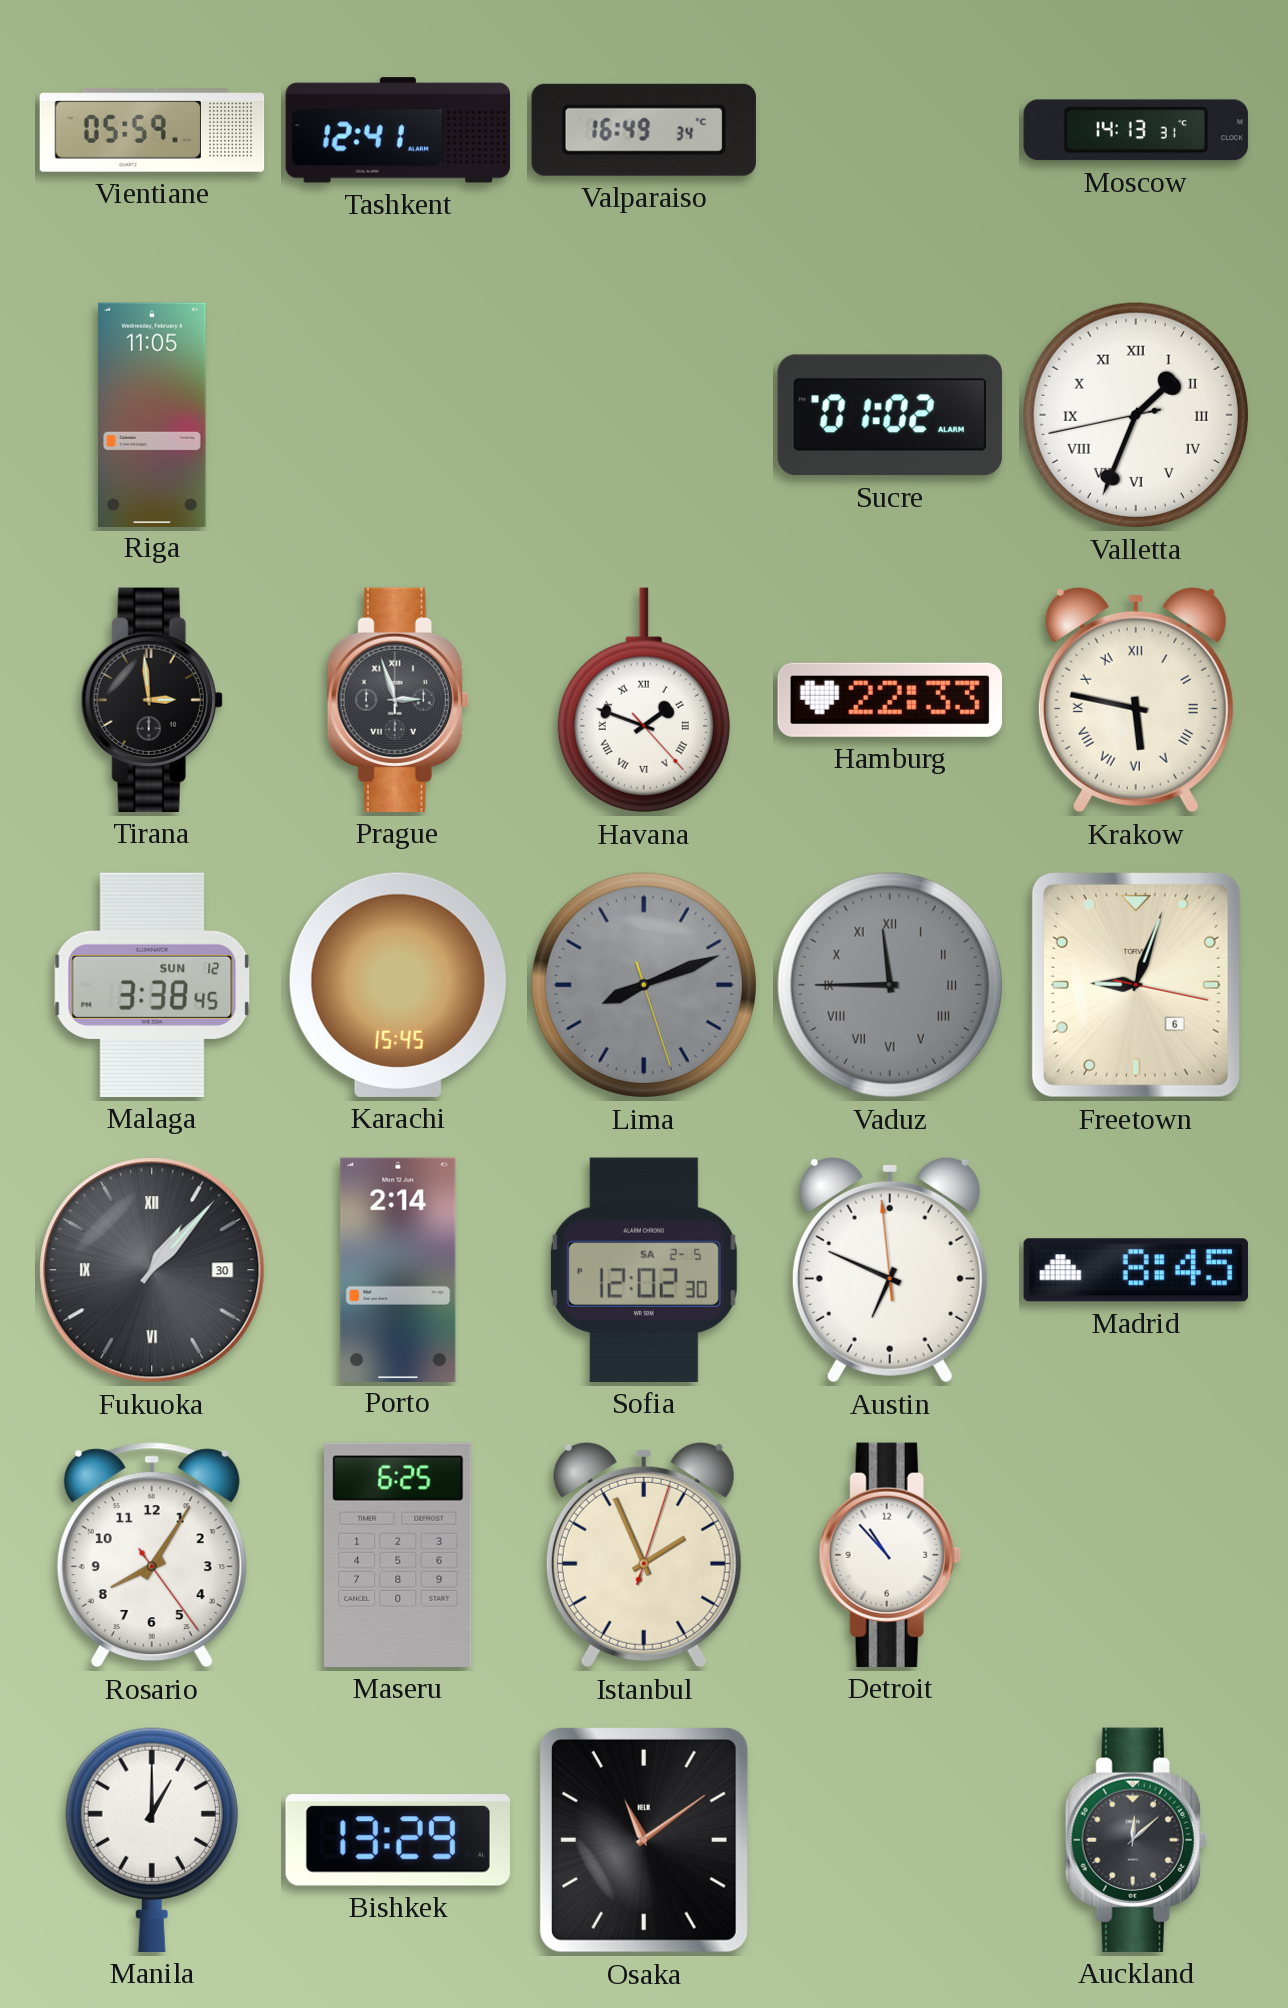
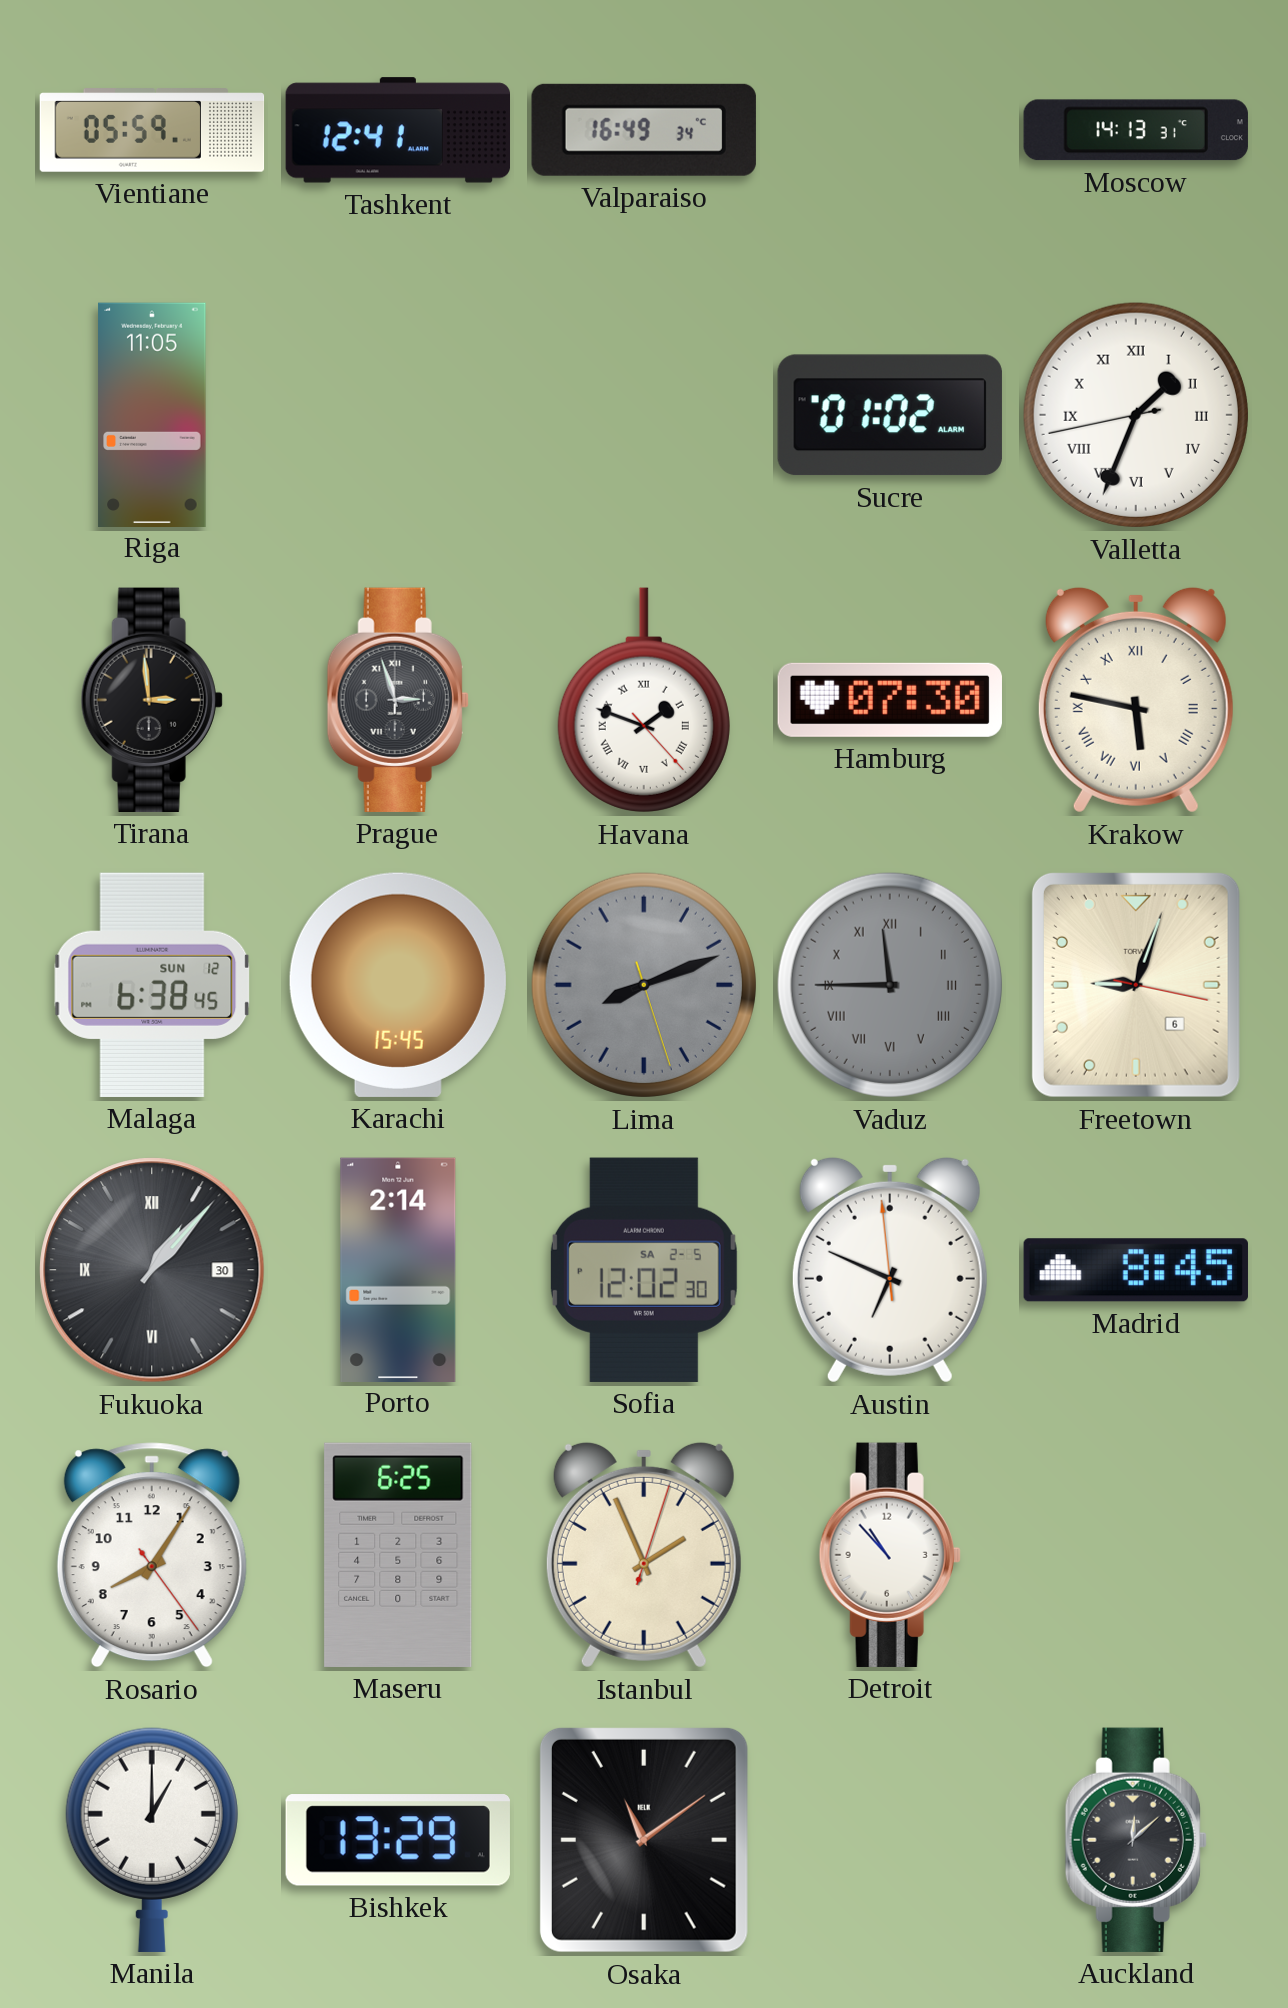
Hamburg: 22:33 -> 07:30 (890, 700)
Malaga: 3:38 -> 6:38 (152, 985)
